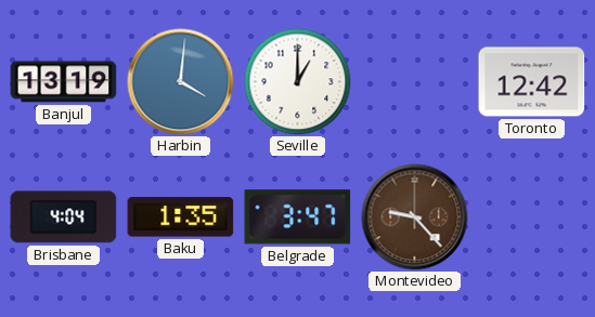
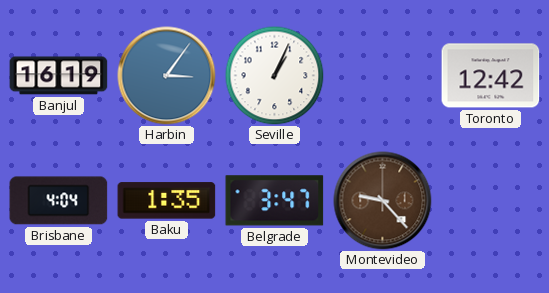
Banjul: 13:19 -> 16:19 (59, 76)
Harbin: 4:01 -> 3:06 (167, 76)
Seville: 1:00 -> 1:04 (275, 76)
